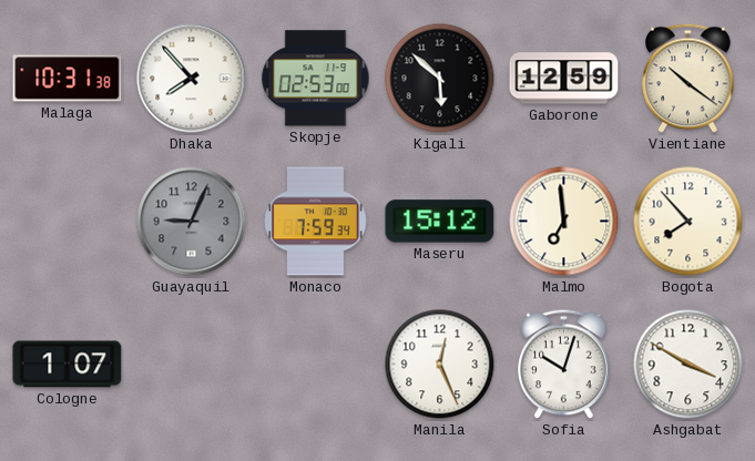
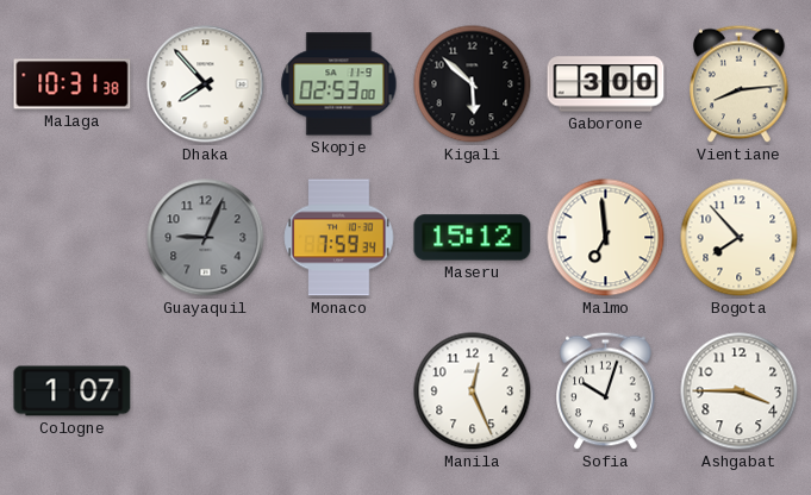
Gaborone: 12:59 -> 3:00 (606, 84)
Vientiane: 10:21 -> 8:14 (740, 84)
Ashgabat: 3:50 -> 3:45 (740, 391)
